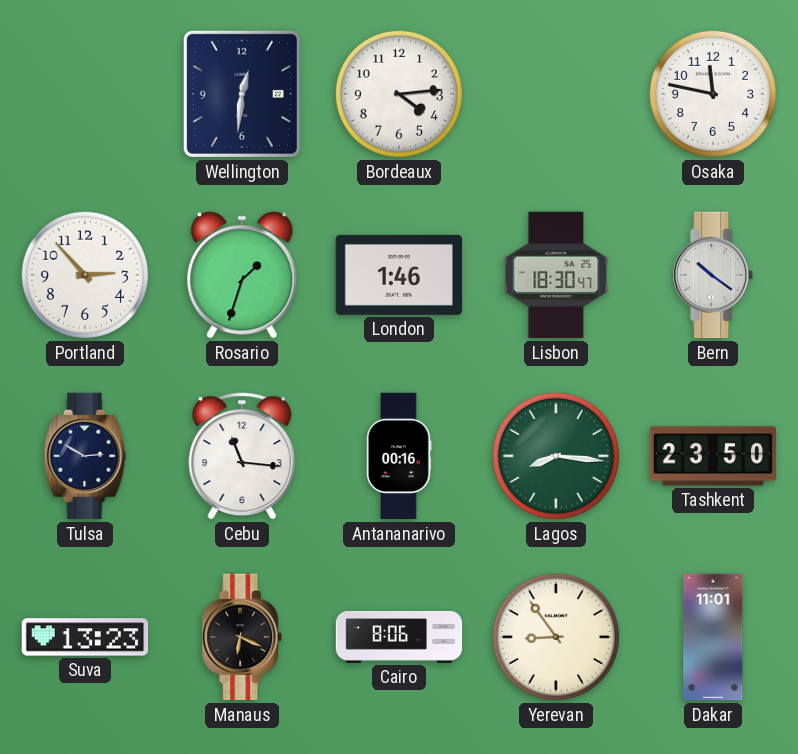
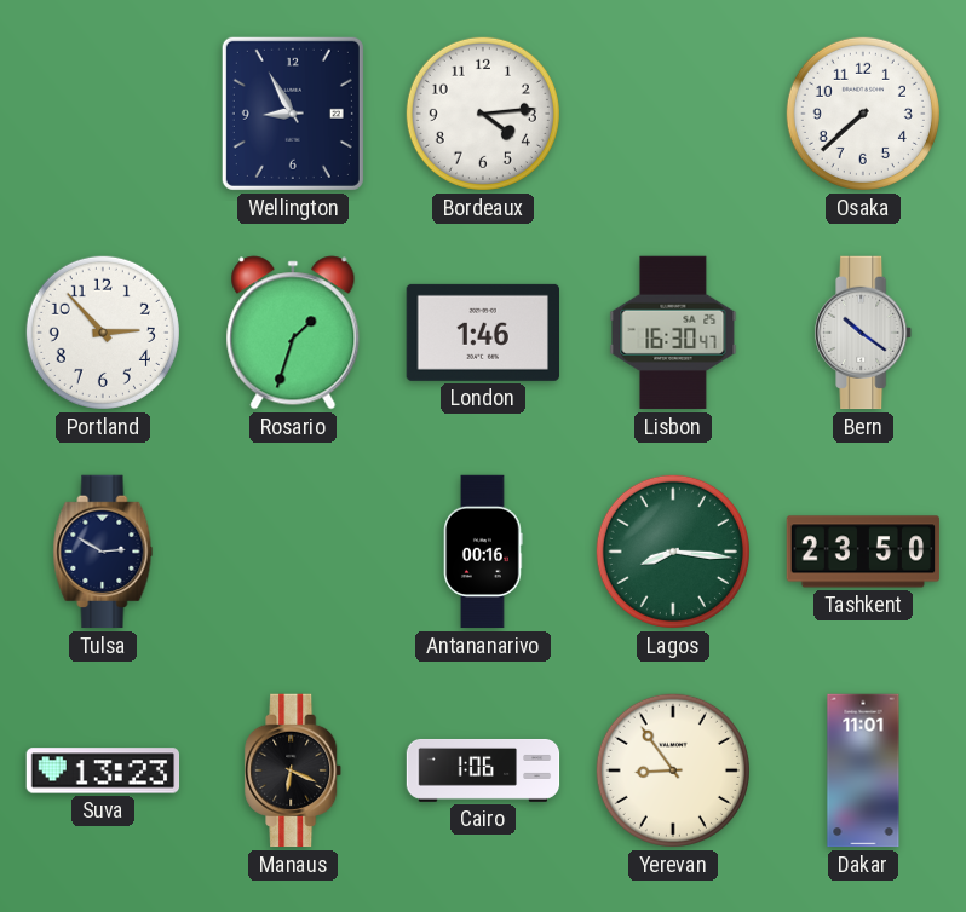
Wellington: 12:31 -> 8:55 (293, 114)
Osaka: 11:47 -> 7:38 (863, 114)
Lisbon: 18:30 -> 16:30 (673, 333)
Cebu: 11:16 -> none (242, 456)
Cairo: 8:06 -> 1:06 (483, 770)
